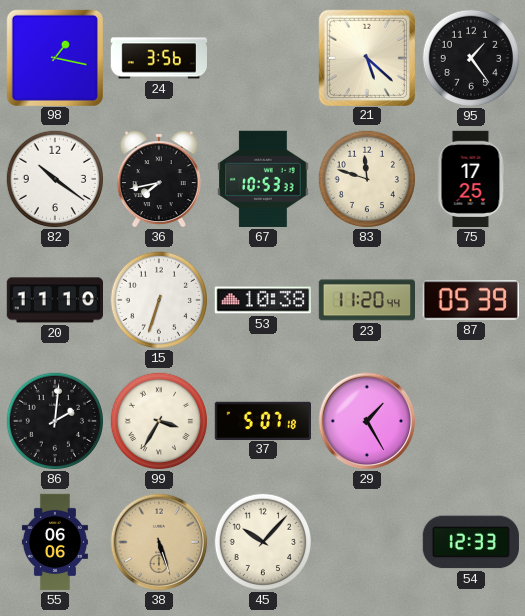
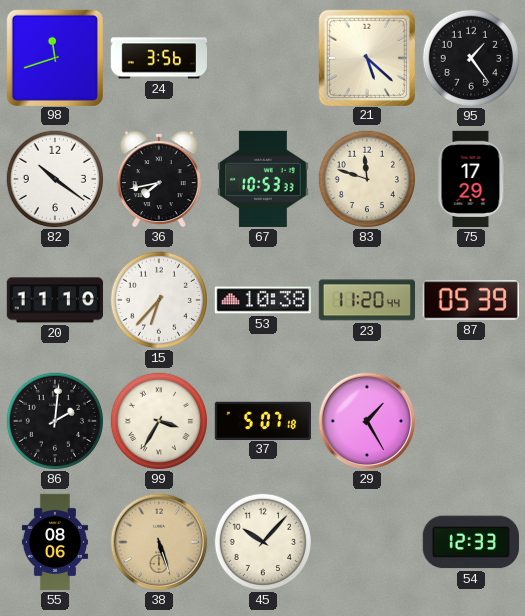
98: 1:17 -> 11:42 (54, 57)
75: 17:25 -> 17:29 (471, 179)
15: 6:33 -> 6:37 (158, 299)
55: 06:06 -> 08:06 (55, 542)
